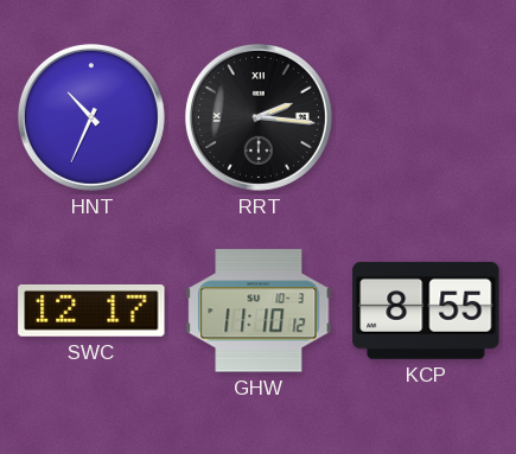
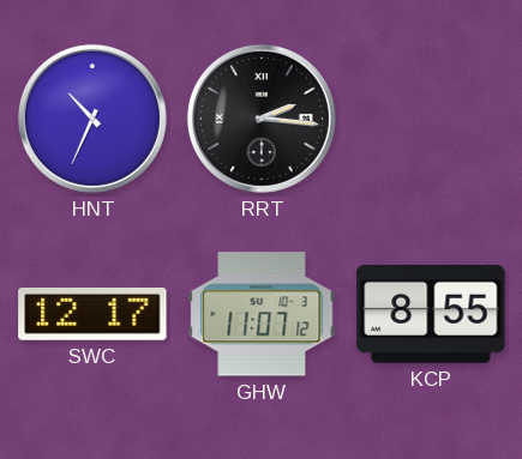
GHW: 11:10 -> 11:07 (262, 314)
